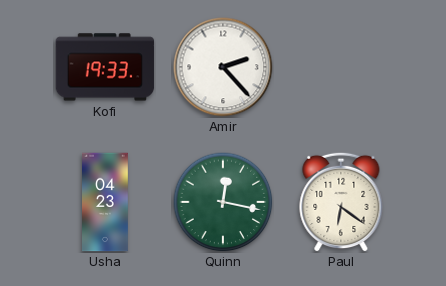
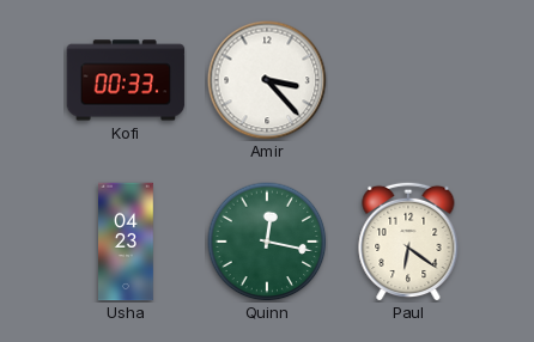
Kofi: 19:33 -> 00:33 (126, 80)
Amir: 2:23 -> 3:23 (267, 80)
